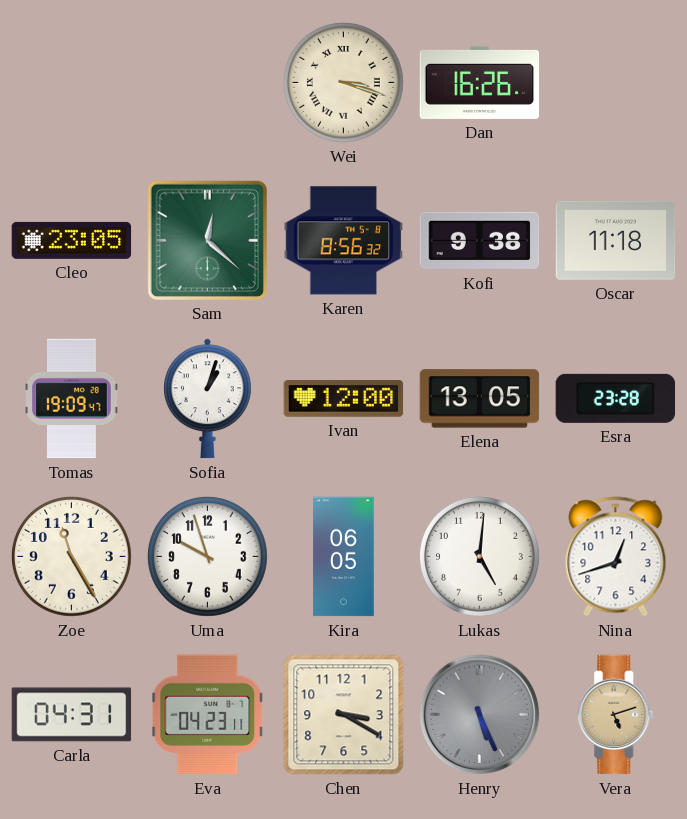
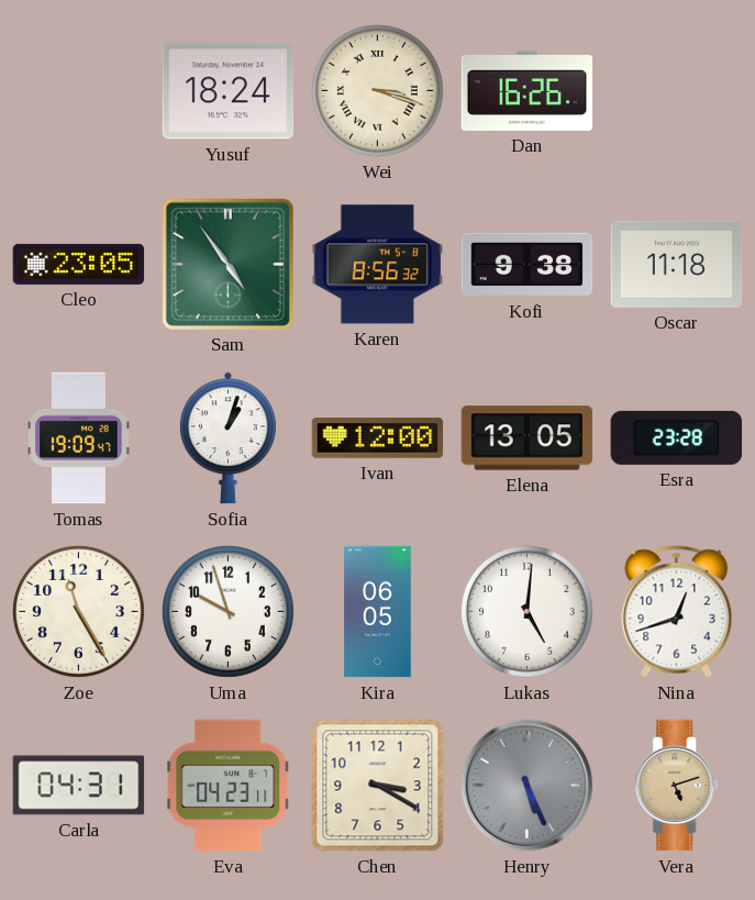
Yusuf: none -> 18:24 (229, 91)
Sam: 12:22 -> 4:54 (227, 264)
